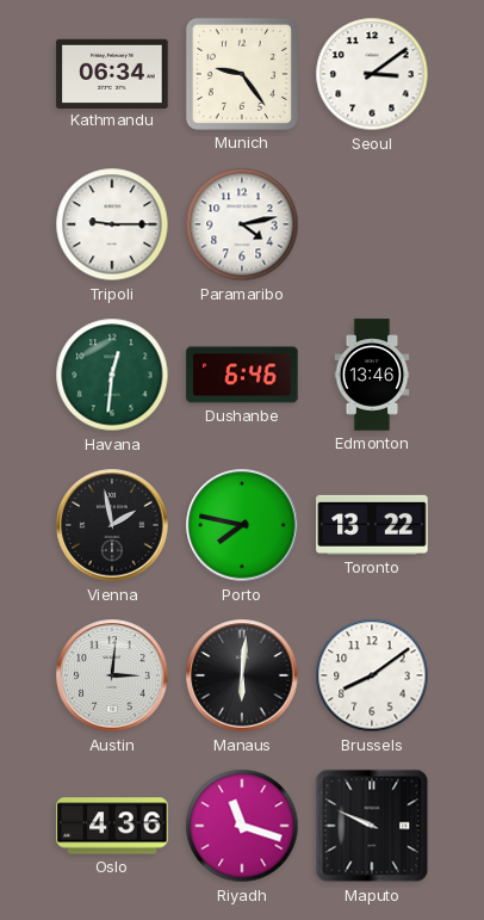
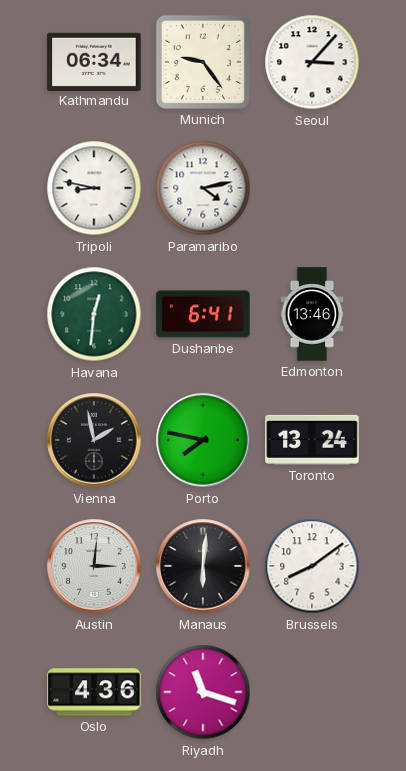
Seoul: 3:09 -> 3:07 (312, 62)
Tripoli: 9:15 -> 8:47 (94, 188)
Dushanbe: 6:46 -> 6:41 (203, 314)
Toronto: 13:22 -> 13:24 (312, 440)
Maputo: 9:49 -> none (372, 826)
